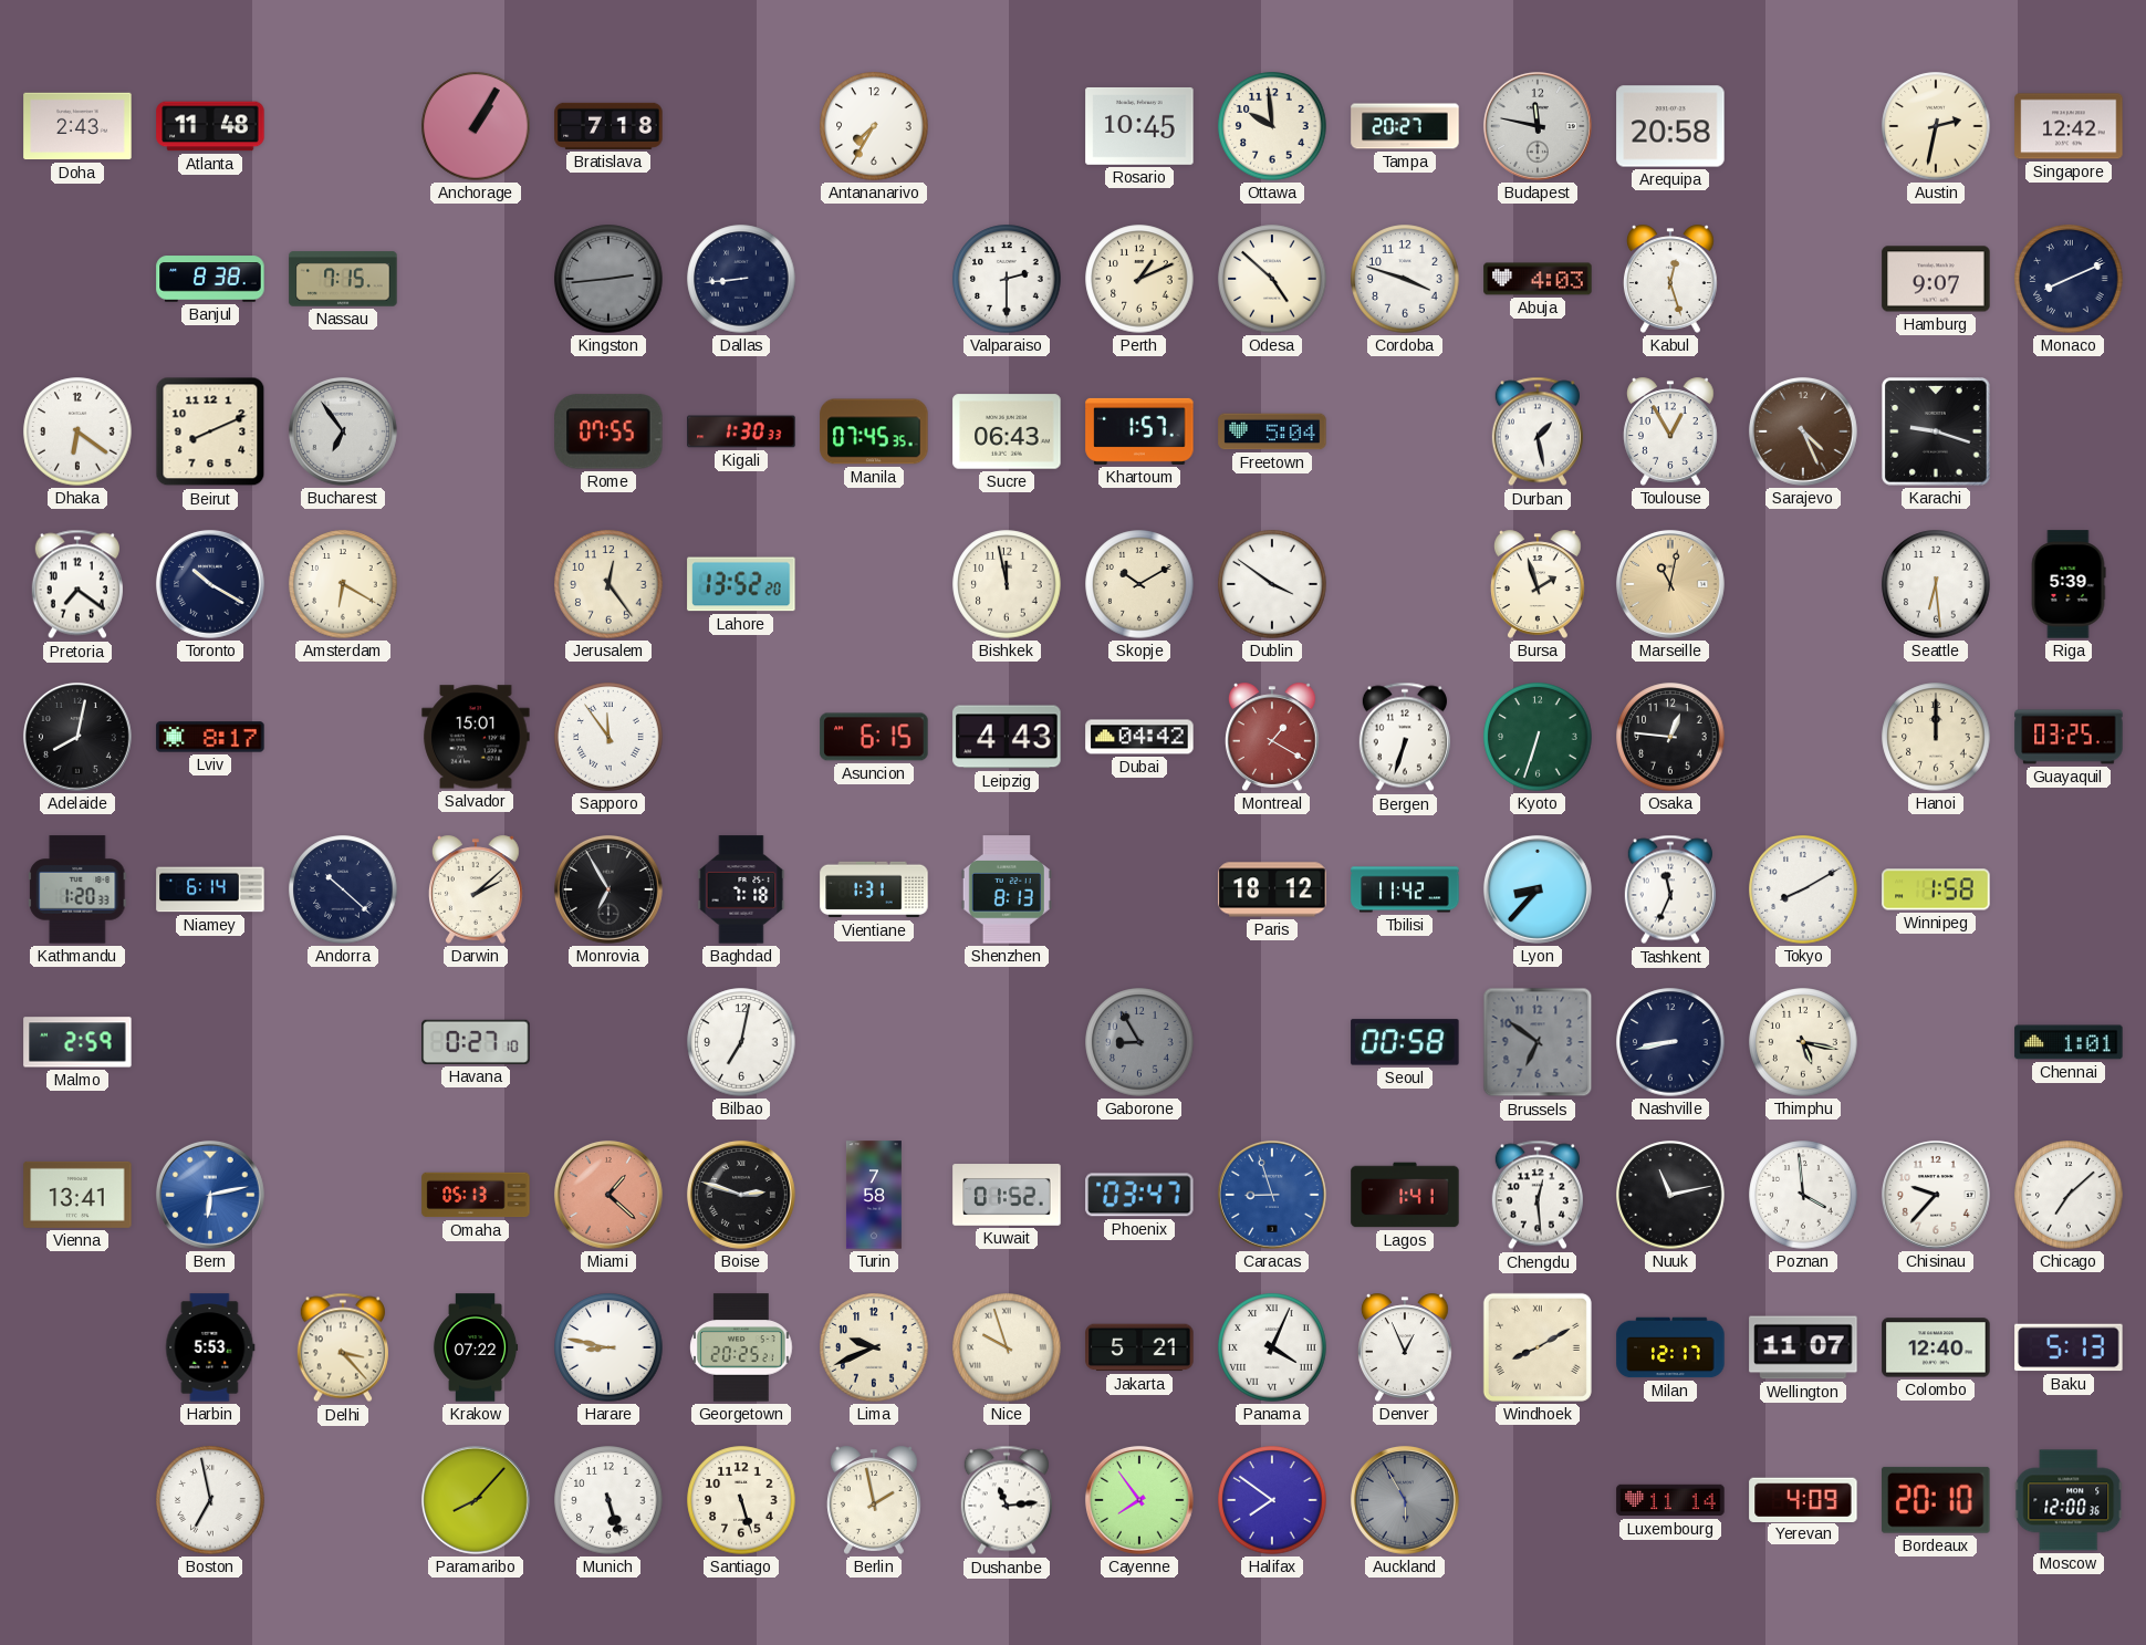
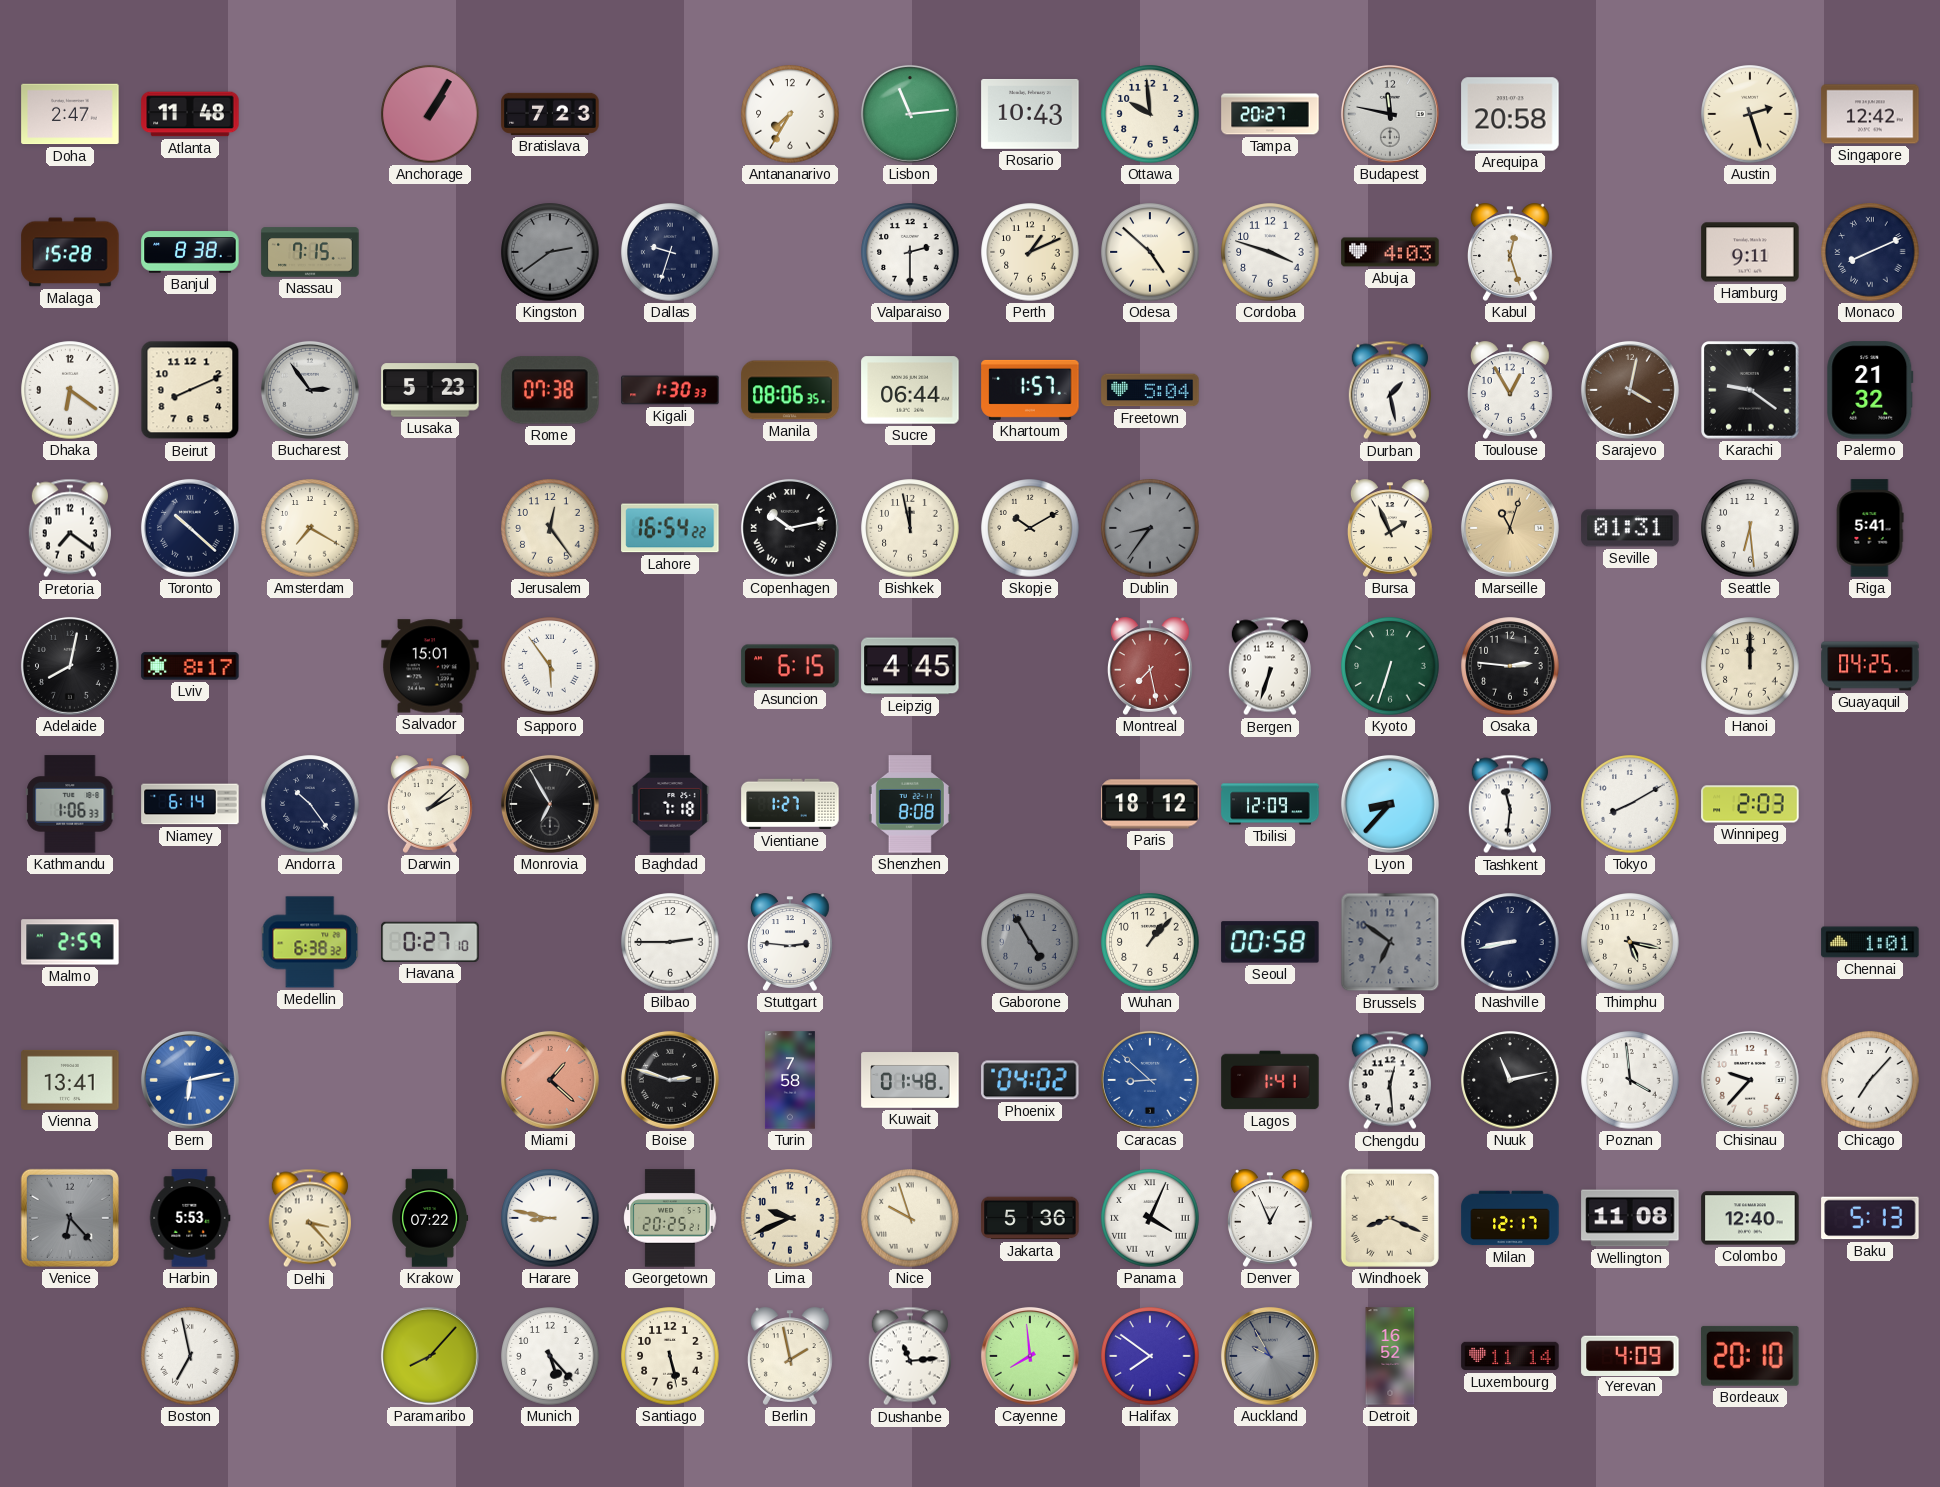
Doha: 2:43 -> 2:47 (70, 114)
Bratislava: 7:18 -> 7:23 (550, 114)
Lisbon: none -> 11:14 (910, 114)
Rosario: 10:45 -> 10:43 (1030, 114)
Austin: 2:32 -> 2:27 (1750, 114)
Malaga: none -> 15:28 (70, 252)
Kingston: 2:44 -> 2:39 (550, 252)
Dallas: 8:44 -> 9:33 (670, 252)
Hamburg: 9:07 -> 9:11 (1750, 252)
Bucharest: 6:54 -> 2:54 (310, 390)
Lusaka: none -> 5:23 (430, 390)
Rome: 07:55 -> 07:38 (550, 390)
Manila: 07:45 -> 08:06 (790, 390)
Sucre: 06:43 -> 06:44 (910, 390)
Sarajevo: 4:26 -> 4:02 (1630, 390)
Karachi: 9:18 -> 9:21 (1750, 390)
Palermo: none -> 21:32 (1870, 390)
Toronto: 10:20 -> 10:22 (190, 528)
Amsterdam: 6:20 -> 7:20 (310, 528)
Lahore: 13:52 -> 16:54 (670, 528)
Copenhagen: none -> 10:13 (790, 528)
Dublin: 3:51 -> 8:36 (1150, 528)
Dublin dial: white -> grey (1150, 528)
Bursa: 1:57 -> 1:56 (1390, 528)
Marseille: 11:02 -> 11:03 (1510, 528)
Seville: none -> 01:31 (1630, 528)
Riga: 5:39 -> 5:41 (1870, 528)
Sapporo: 11:54 -> 5:54 (550, 666)
Leipzig: 4:43 -> 4:45 (910, 666)
Dubai: 04:42 -> none (1139, 737)
Montreal: 1:20 -> 7:28 (1150, 666)
Osaka: 12:46 -> 2:46 (1510, 666)
Guayaquil: 03:25 -> 04:25 (1870, 666)
Kathmandu: 1:20 -> 1:06 (70, 804)
Andorra: 10:22 -> 10:24 (310, 804)
Vientiane: 1:31 -> 1:27 (790, 804)
Shenzhen: 8:13 -> 8:08 (910, 804)
Tbilisi: 11:42 -> 12:09 (1270, 804)
Tashkent: 11:34 -> 11:31 (1510, 804)
Winnipeg: 1:58 -> 2:03 (1750, 804)
Medellin: none -> 6:38 (310, 942)
Bilbao: 7:02 -> 2:45 (670, 942)
Stuttgart: none -> 2:46 (790, 942)
Gaborone: 8:55 -> 4:55 (1030, 942)
Wuhan: none -> 1:07 (1150, 942)
Omaha: 05:13 -> none (476, 1195)
Kuwait: 01:52 -> 01:48 (910, 1080)
Phoenix: 03:47 -> 04:02 (1030, 1080)
Caracas: 8:57 -> 8:52 (1150, 1080)
Chicago: 7:08 -> 7:07 (1870, 1080)
Venice: none -> 6:23 (70, 1218)
Jakarta: 5:21 -> 5:36 (1030, 1218)
Windhoek: 8:10 -> 8:19 (1390, 1218)
Wellington: 11:07 -> 11:08 (1630, 1218)
Munich: 5:27 -> 5:23 (550, 1356)
Santiago: 5:27 -> 5:28 (670, 1356)
Cayenne: 7:54 -> 7:59 (1030, 1356)
Auckland: 5:55 -> 9:55 (1270, 1356)
Detroit: none -> 16:52 (1390, 1356)
Moscow: 12:00 -> none (2069, 1500)
